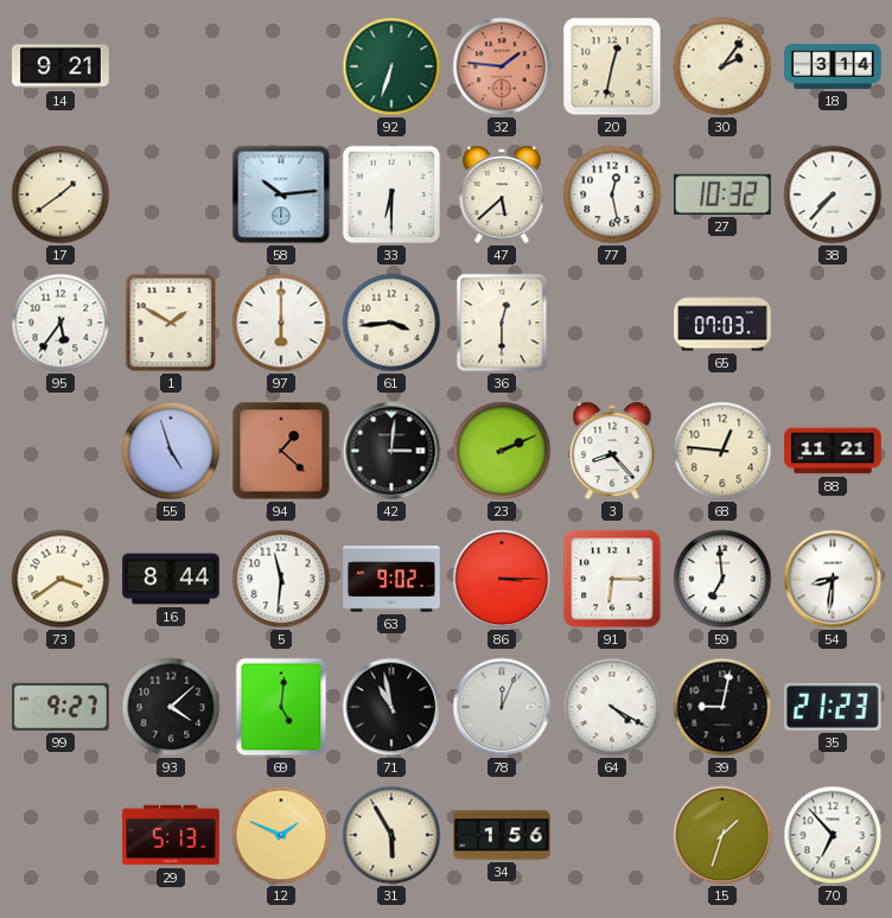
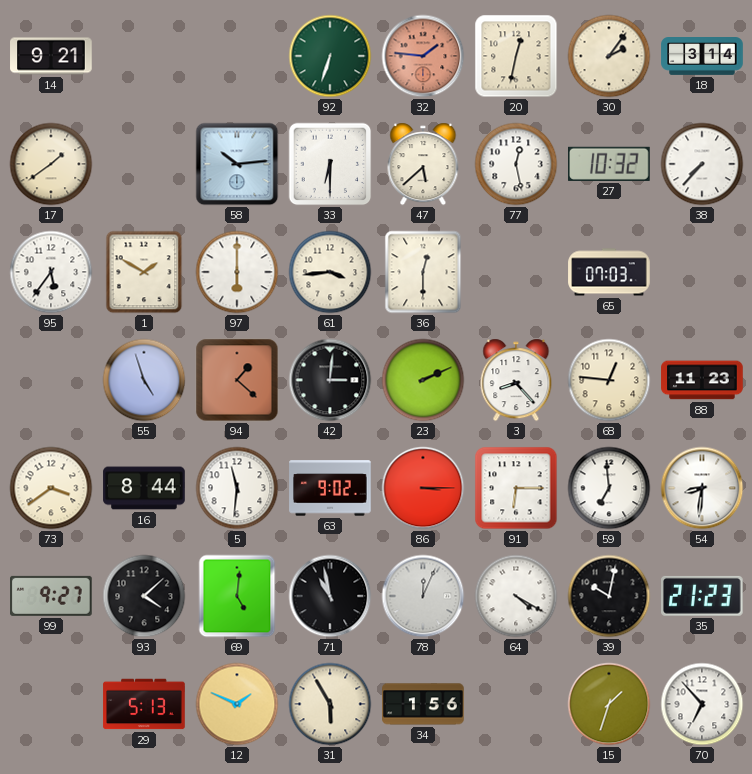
88: 11:21 -> 11:23 (702, 380)
39: 9:02 -> 10:02 (609, 596)
